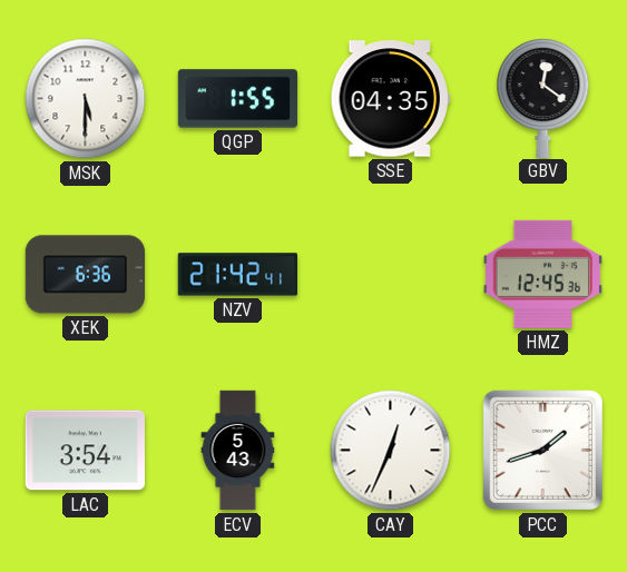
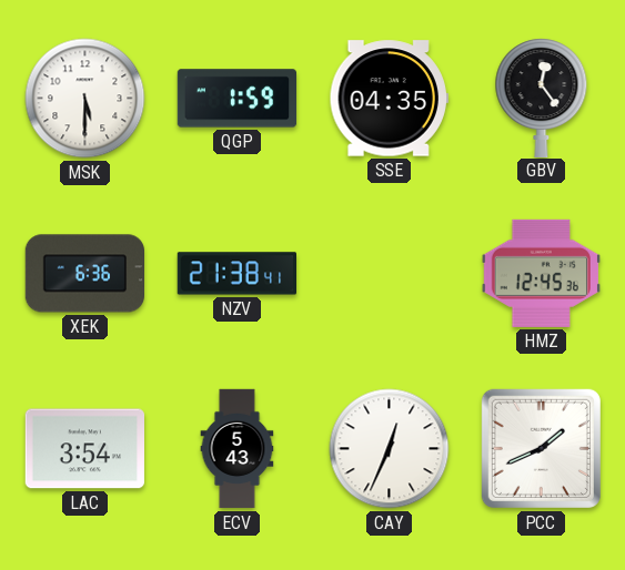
QGP: 1:55 -> 1:59 (238, 99)
GBV: 12:21 -> 12:24 (542, 98)
NZV: 21:42 -> 21:38 (236, 274)
PCC: 1:42 -> 1:41 (541, 448)
